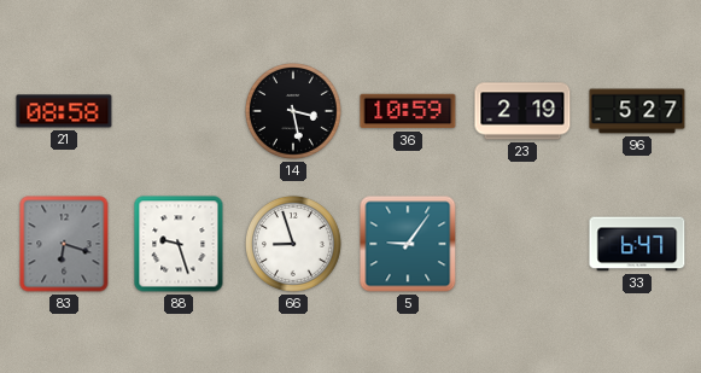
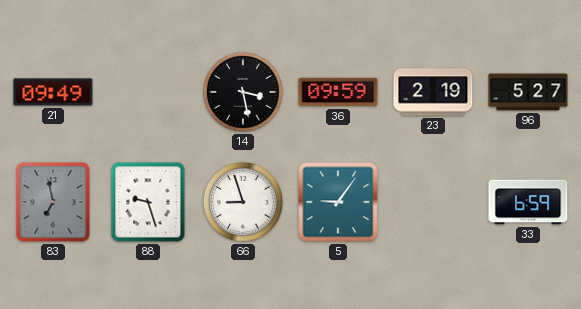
21: 08:58 -> 09:49 (53, 92)
36: 10:59 -> 09:59 (338, 92)
83: 6:18 -> 6:58 (53, 202)
33: 6:47 -> 6:59 (528, 202)
